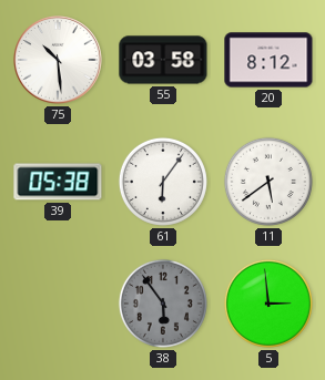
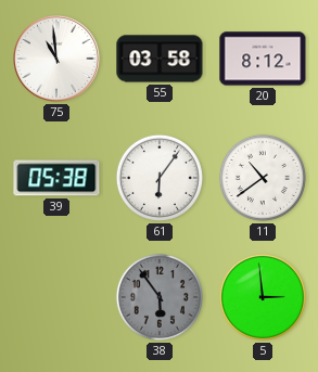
75: 10:29 -> 10:59 (58, 60)
11: 5:39 -> 10:39 (263, 178)
